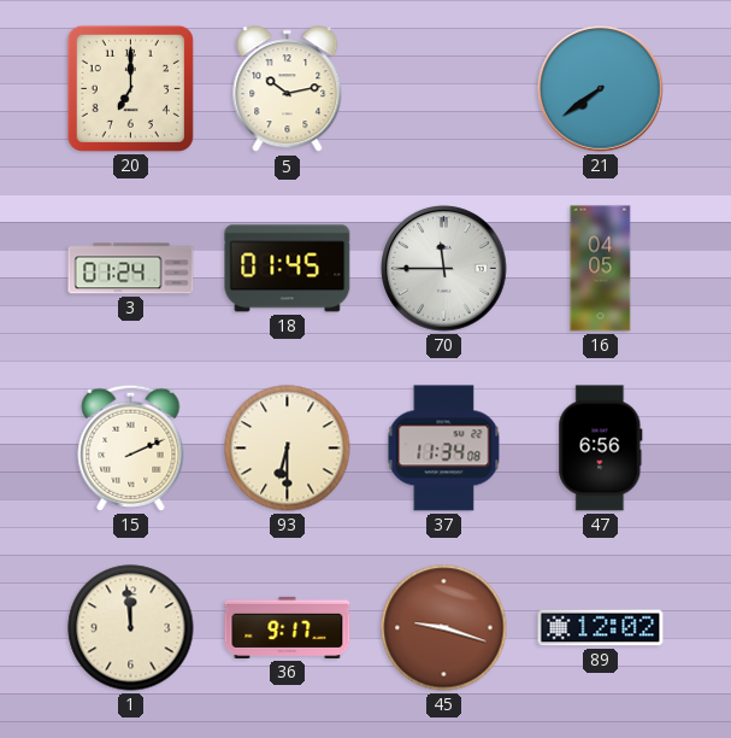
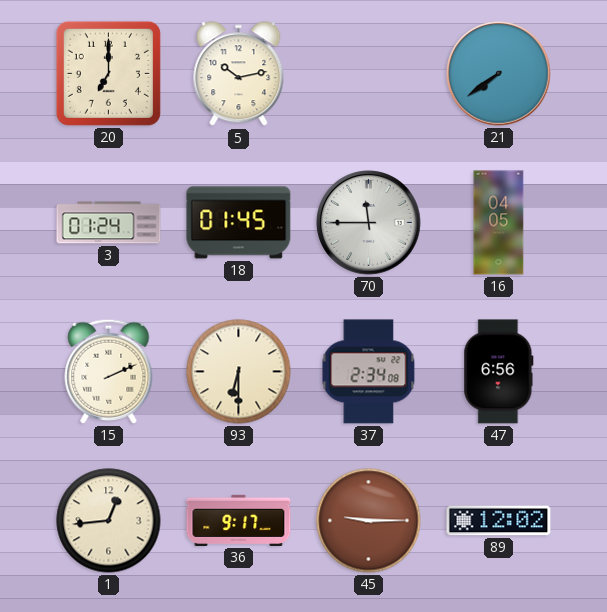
37: 11:34 -> 2:34 (369, 372)
1: 11:59 -> 12:44 (109, 521)
45: 9:18 -> 9:15 (369, 521)
